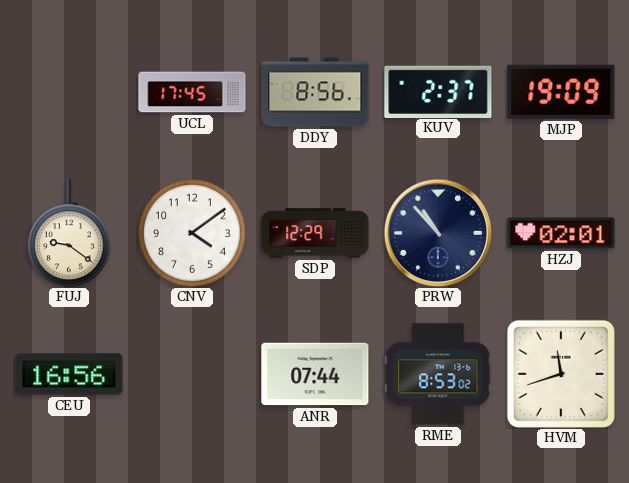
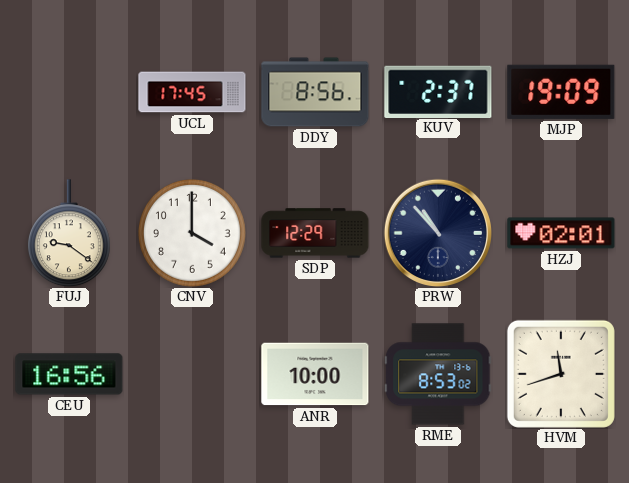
CNV: 4:09 -> 4:00 (192, 233)
ANR: 07:44 -> 10:00 (315, 374)
